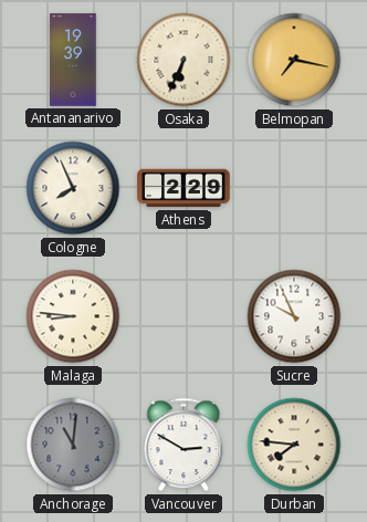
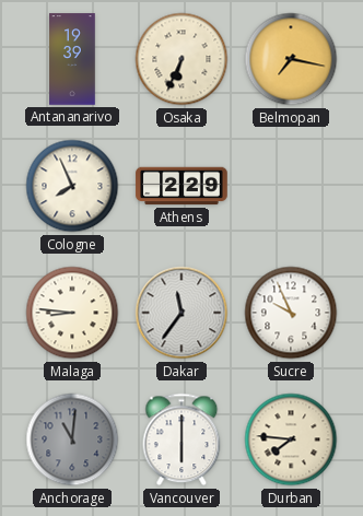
Dakar: none -> 11:36 (181, 313)
Vancouver: 2:50 -> 6:00 (181, 439)
